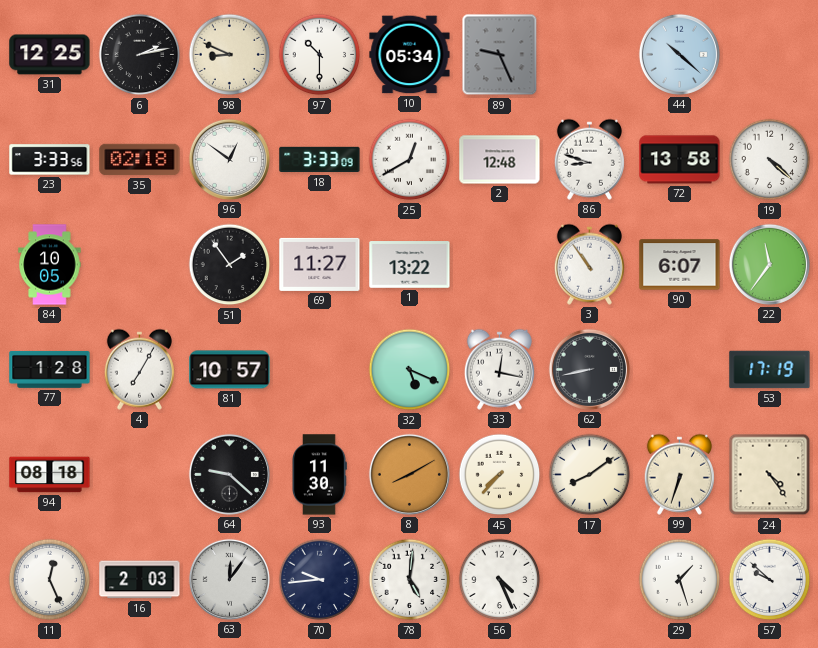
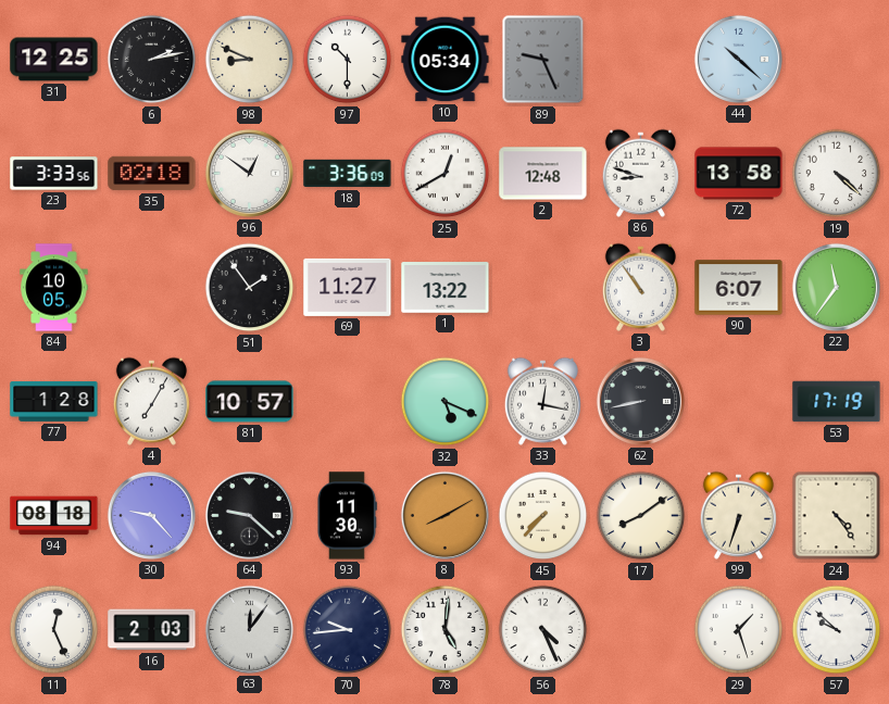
18: 3:33 -> 3:36 (348, 174)
30: none -> 9:23 (151, 515)
